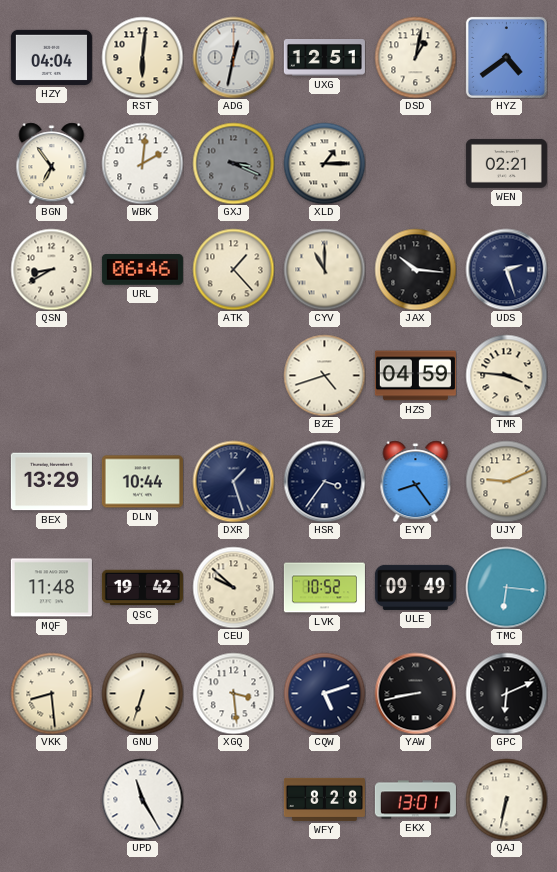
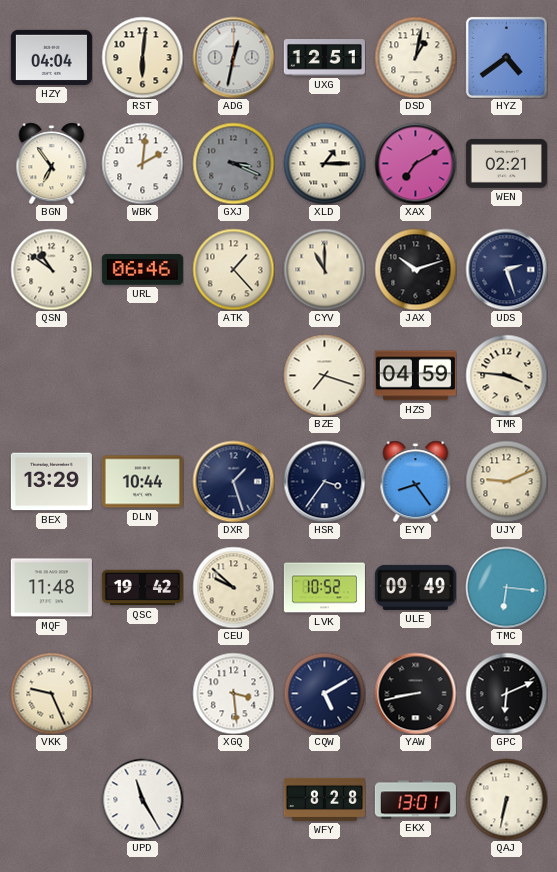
XAX: none -> 7:10 (415, 163)
QSN: 8:40 -> 10:51 (51, 269)
JAX: 10:16 -> 10:12 (415, 269)
BZE: 4:42 -> 7:18 (324, 375)
VKK: 8:29 -> 9:26 (51, 693)
GNU: 6:33 -> none (142, 693)
CQW: 5:12 -> 5:10 (324, 693)
